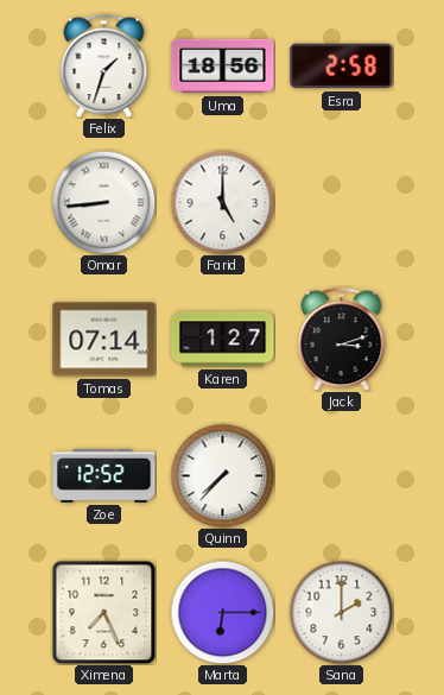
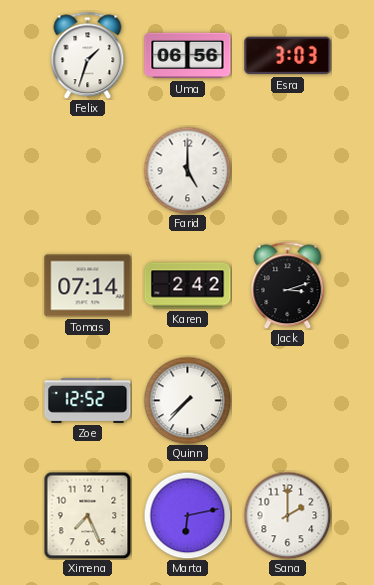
Uma: 18:56 -> 06:56 (188, 56)
Esra: 2:58 -> 3:03 (288, 56)
Omar: 8:44 -> none (103, 202)
Karen: 1:27 -> 2:42 (188, 286)
Marta: 6:15 -> 6:13 (187, 515)
